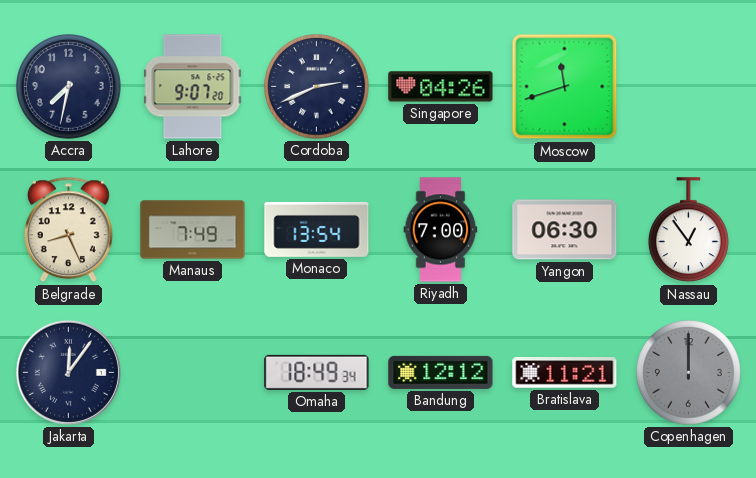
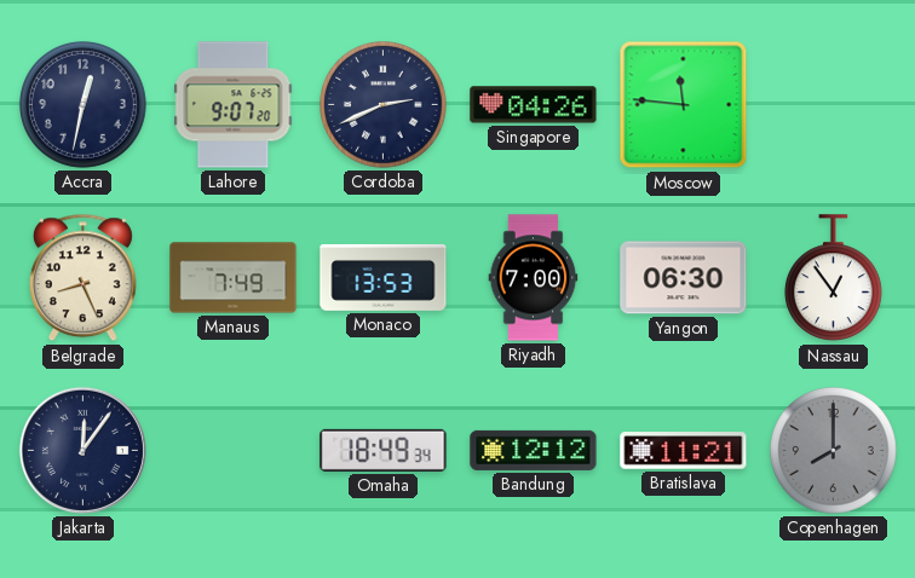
Accra: 7:32 -> 12:32 (84, 105)
Moscow: 11:42 -> 11:46 (684, 105)
Monaco: 13:54 -> 13:53 (384, 277)
Copenhagen: 12:00 -> 8:00 (834, 451)
